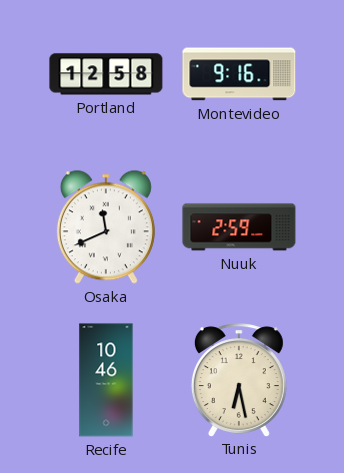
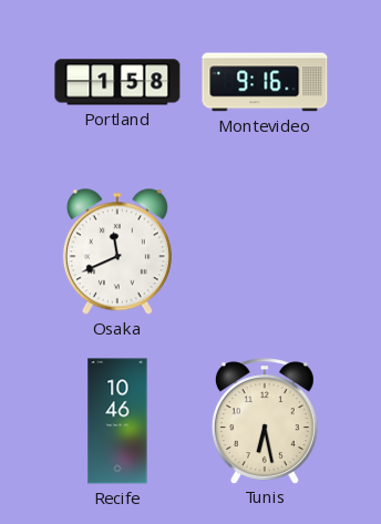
Portland: 12:58 -> 1:58 (117, 82)
Nuuk: 2:59 -> none (239, 227)
